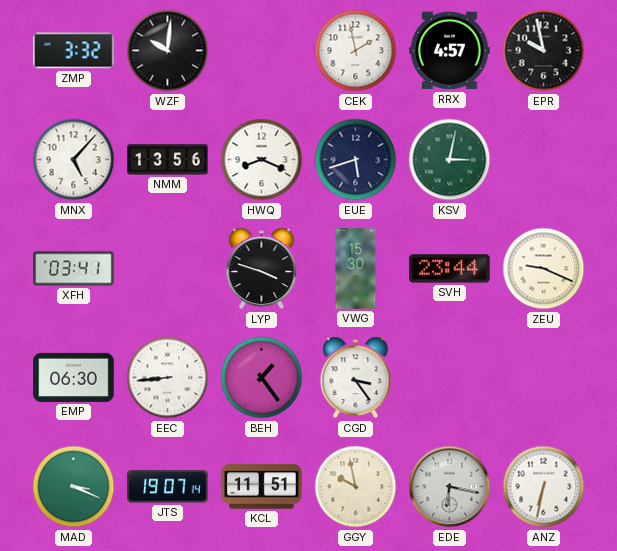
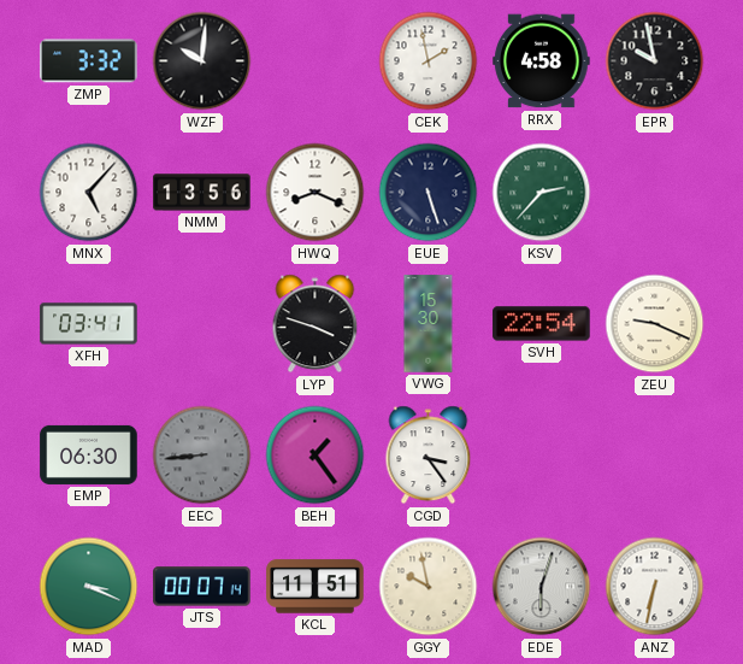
RRX: 4:57 -> 4:58 (542, 61)
EUE: 5:42 -> 5:27 (429, 193)
KSV: 3:02 -> 2:37 (542, 193)
SVH: 23:44 -> 22:54 (542, 324)
EEC dial: white -> grey (202, 456)
JTS: 19:07 -> 00:07 (202, 587)
EDE: 6:17 -> 6:03 (542, 587)
